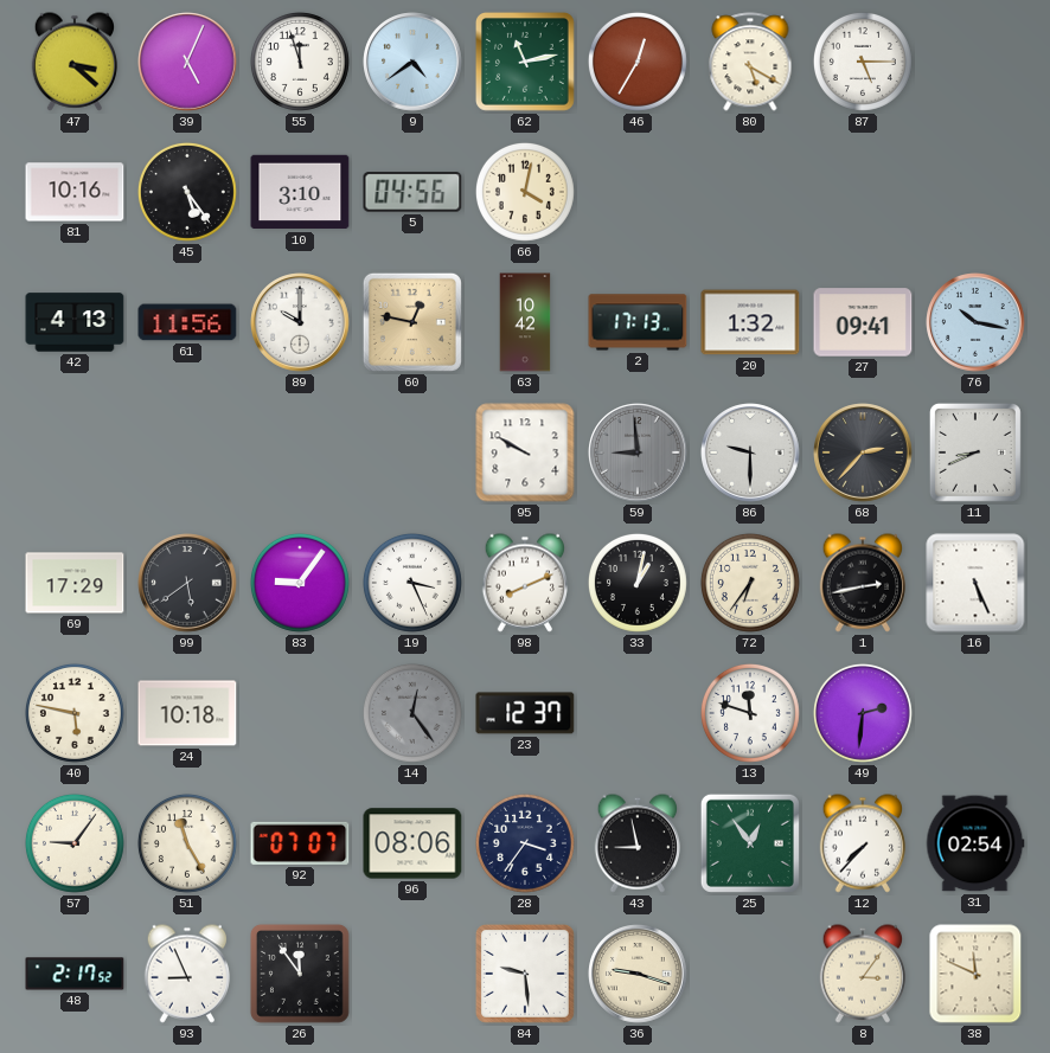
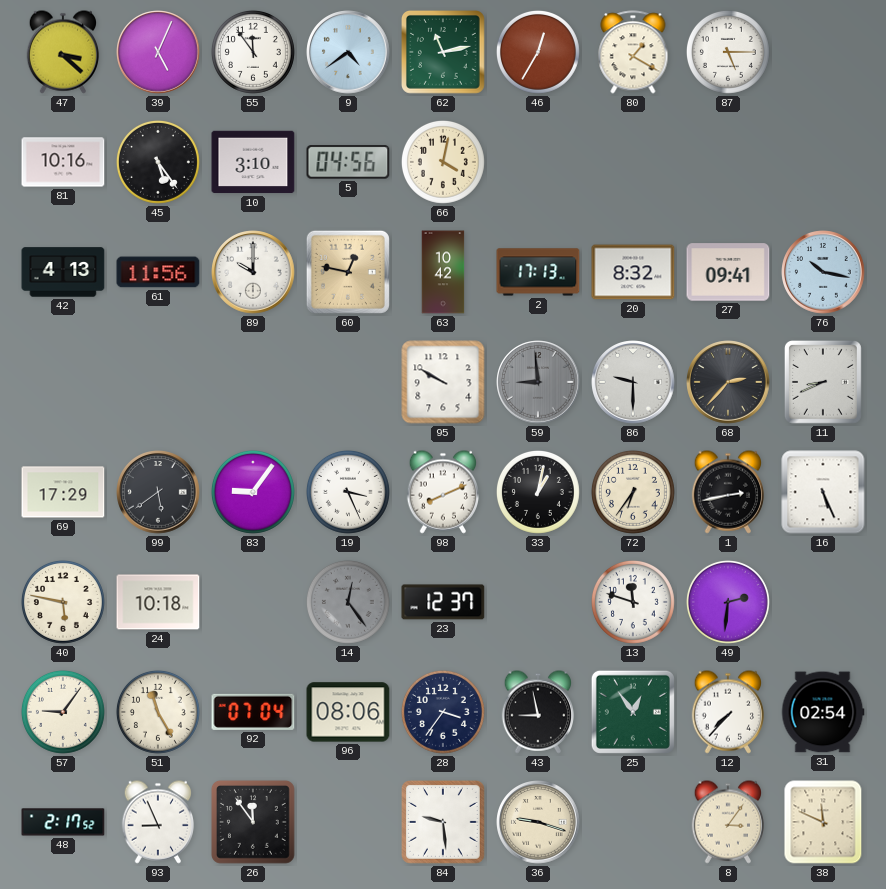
55: 11:57 -> 11:54 (253, 52)
80: 5:20 -> 1:20 (633, 52)
20: 1:32 -> 8:32 (633, 272)
92: 07:07 -> 07:04 (253, 712)
